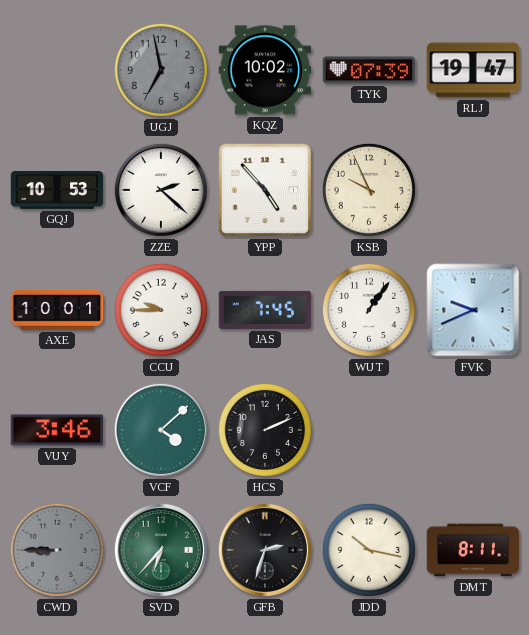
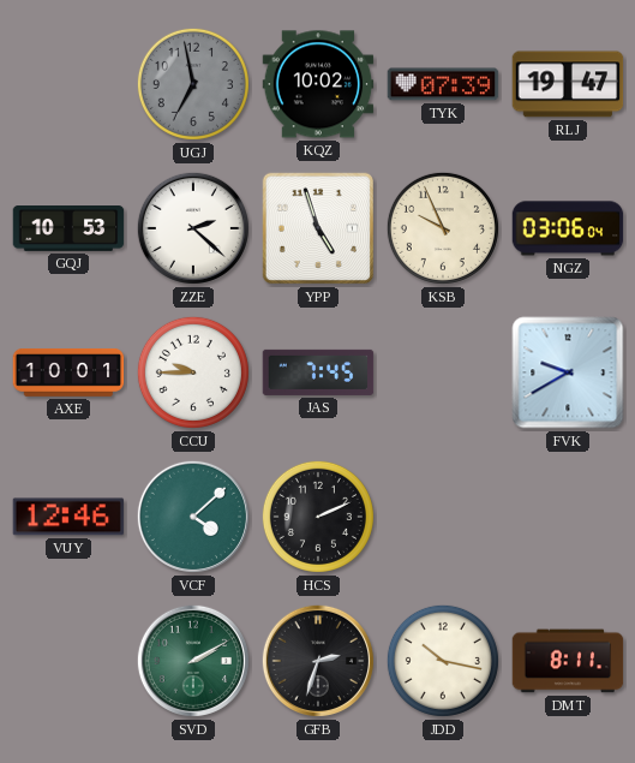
YPP: 4:53 -> 4:57 (318, 228)
NGZ: none -> 03:06 (568, 228)
WUT: 1:06 -> none (369, 310)
FVK: 9:41 -> 9:40 (568, 372)
VUY: 3:46 -> 12:46 (68, 517)
CWD: 8:45 -> none (57, 550)
SVD: 6:37 -> 2:10 (193, 661)
